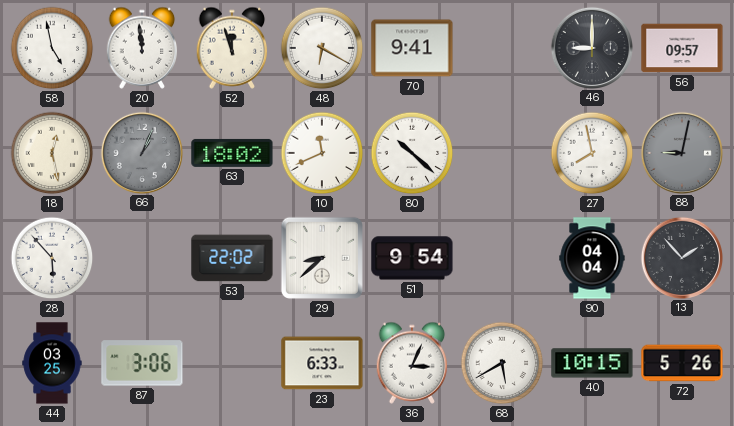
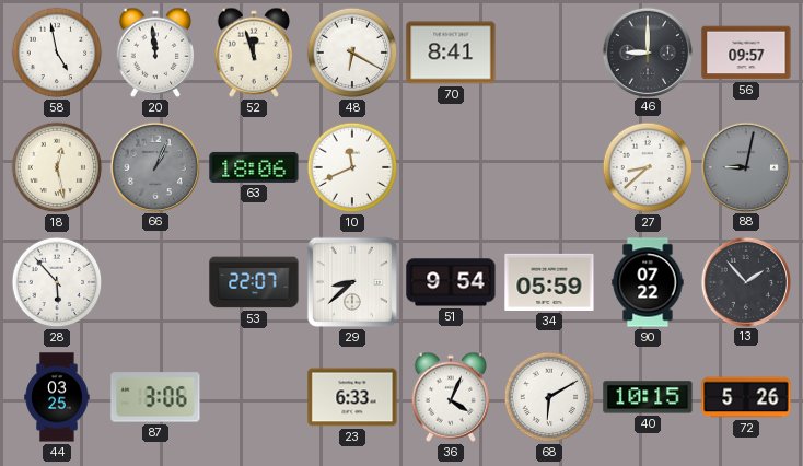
70: 9:41 -> 8:41 (451, 53)
63: 18:02 -> 18:06 (254, 167)
80: 10:22 -> none (412, 153)
27: 7:58 -> 8:38 (648, 167)
53: 22:02 -> 22:07 (254, 282)
34: none -> 05:59 (549, 282)
90: 04:04 -> 07:22 (648, 282)
36: 3:04 -> 4:04 (451, 397)
68: 5:40 -> 6:10 (549, 397)
